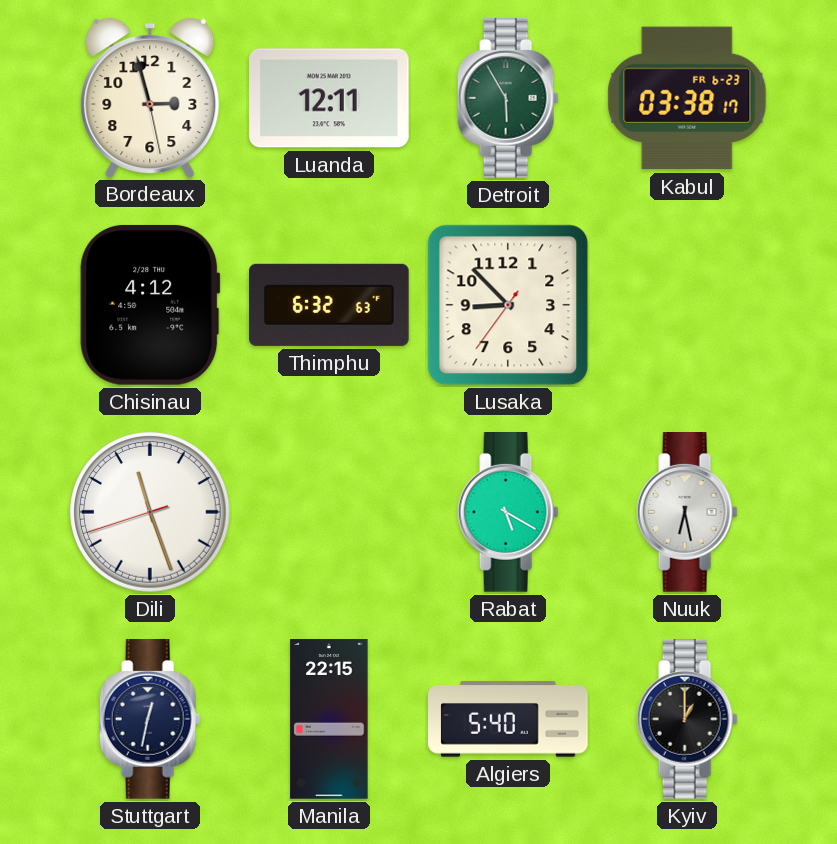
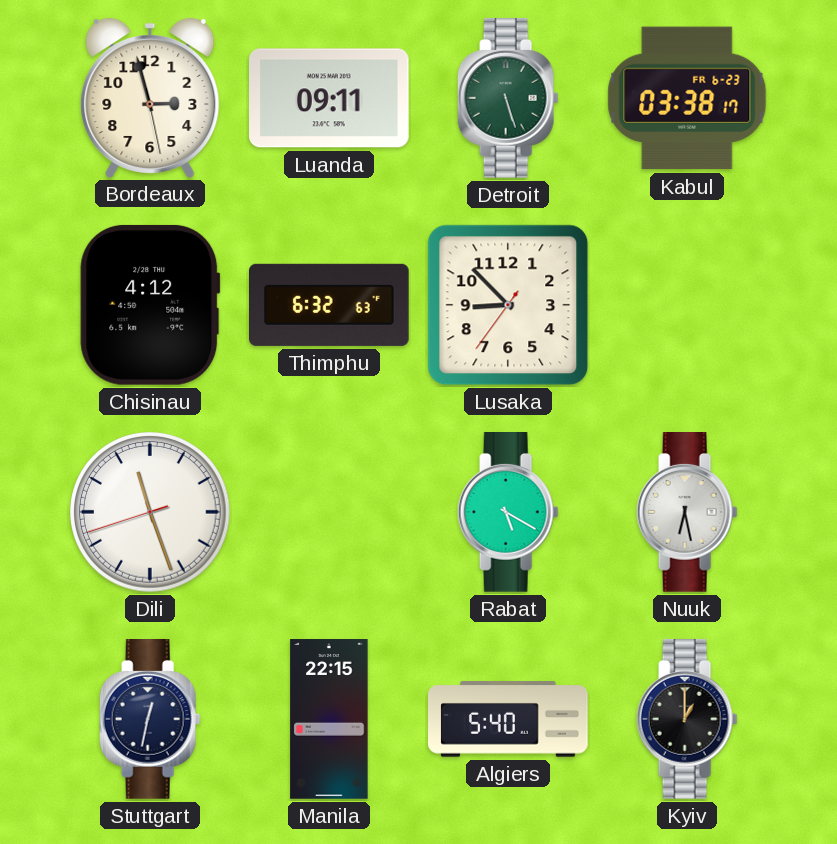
Luanda: 12:11 -> 09:11 (330, 98)
Detroit: 5:55 -> 5:27 (508, 99)
